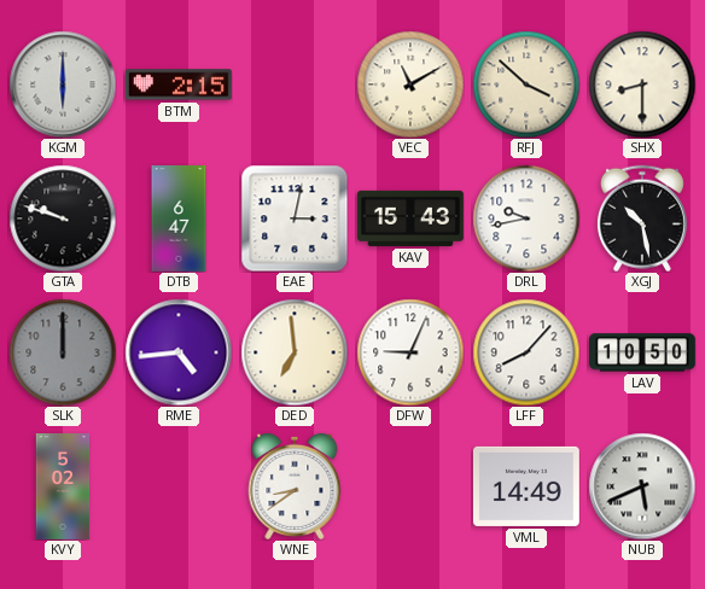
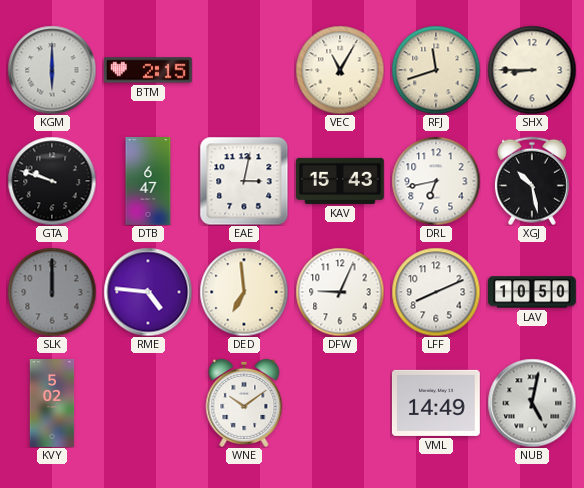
VEC: 11:10 -> 11:05 (340, 70)
RFJ: 3:52 -> 11:42 (436, 70)
SHX: 8:30 -> 8:45 (532, 70)
DRL: 9:43 -> 6:43 (436, 181)
RME: 4:44 -> 4:46 (148, 292)
LFF: 8:07 -> 8:11 (436, 292)
WNE: 8:39 -> 10:09 (244, 403)
NUB: 5:41 -> 5:02 (532, 403)
